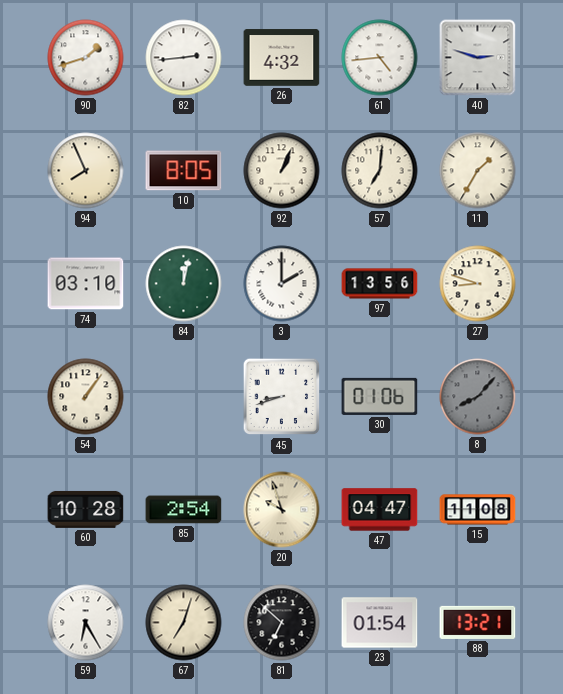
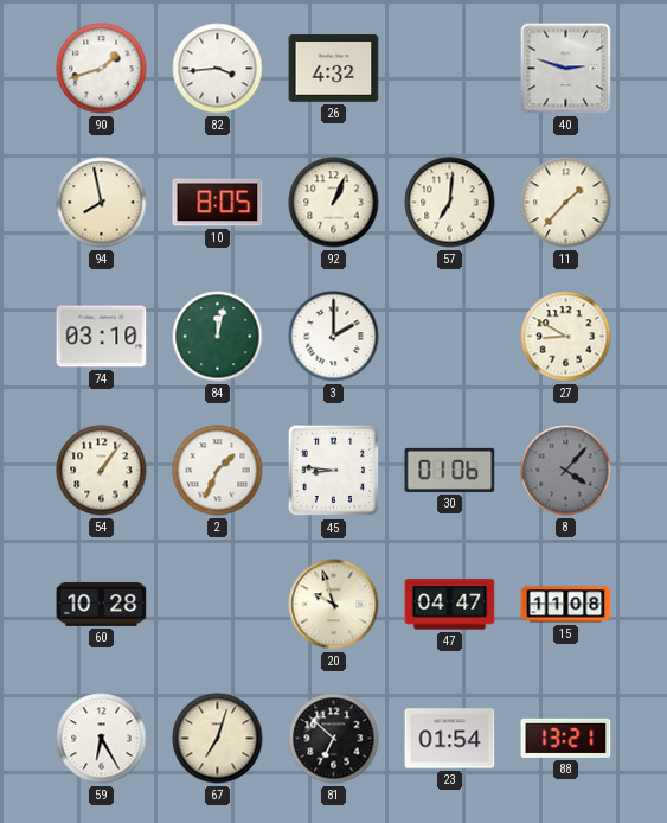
82: 2:44 -> 3:44 (218, 69)
61: 4:44 -> none (380, 58)
94: 7:56 -> 7:58 (102, 203)
11: 1:35 -> 1:37 (566, 203)
97: 13:56 -> none (380, 284)
27: 8:48 -> 8:50 (566, 337)
2: none -> 1:34 (218, 471)
45: 8:42 -> 8:46 (334, 471)
8: 8:07 -> 4:07 (566, 471)
85: 2:54 -> none (184, 510)
